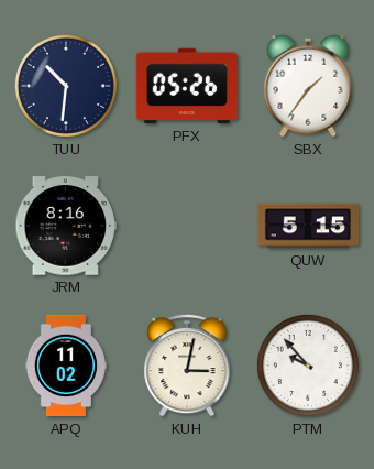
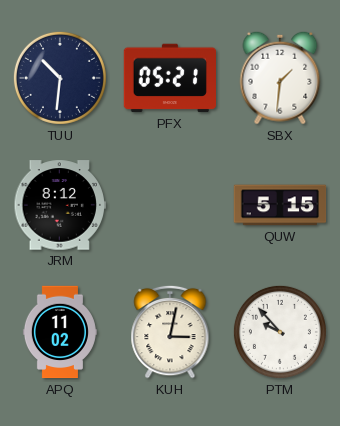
PFX: 05:26 -> 05:21 (169, 78)
SBX: 1:36 -> 1:31 (280, 78)
JRM: 8:16 -> 8:12 (59, 205)
